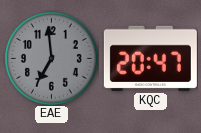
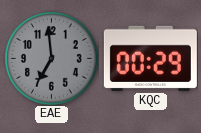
KQC: 20:47 -> 00:29 (150, 58)
